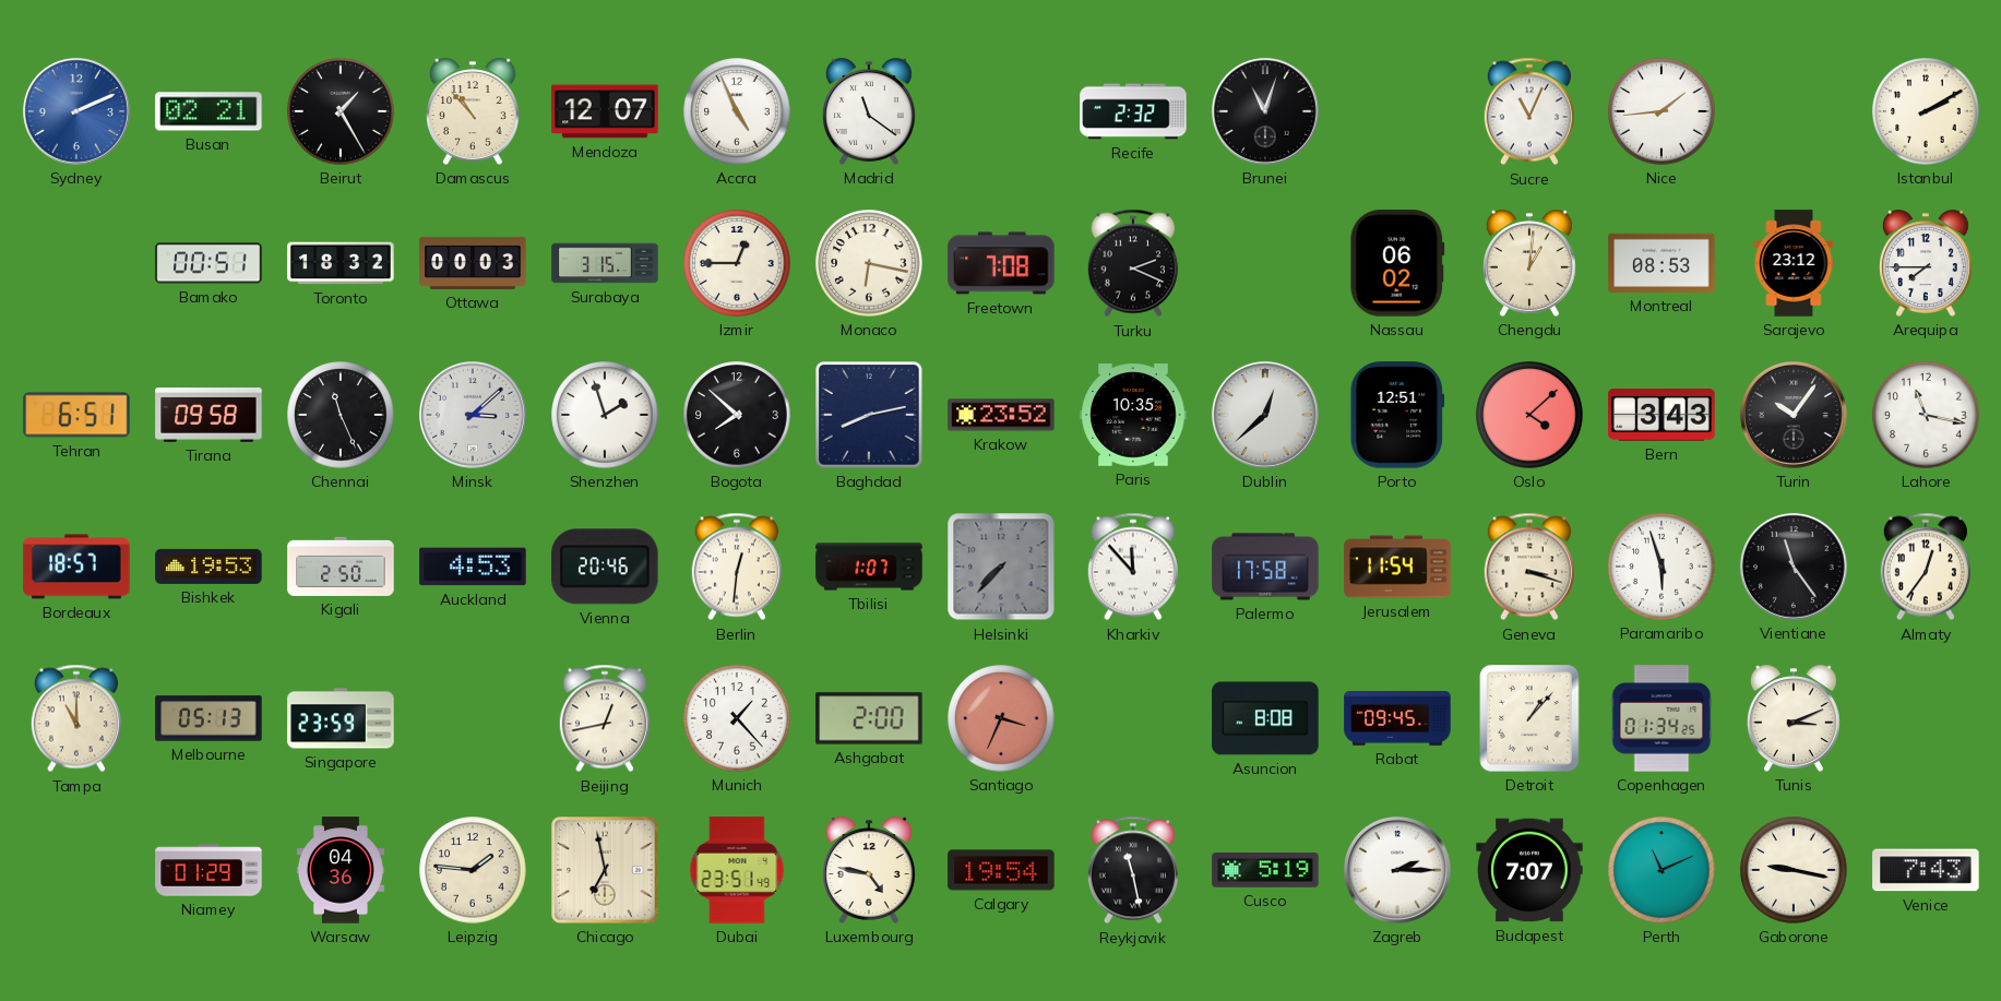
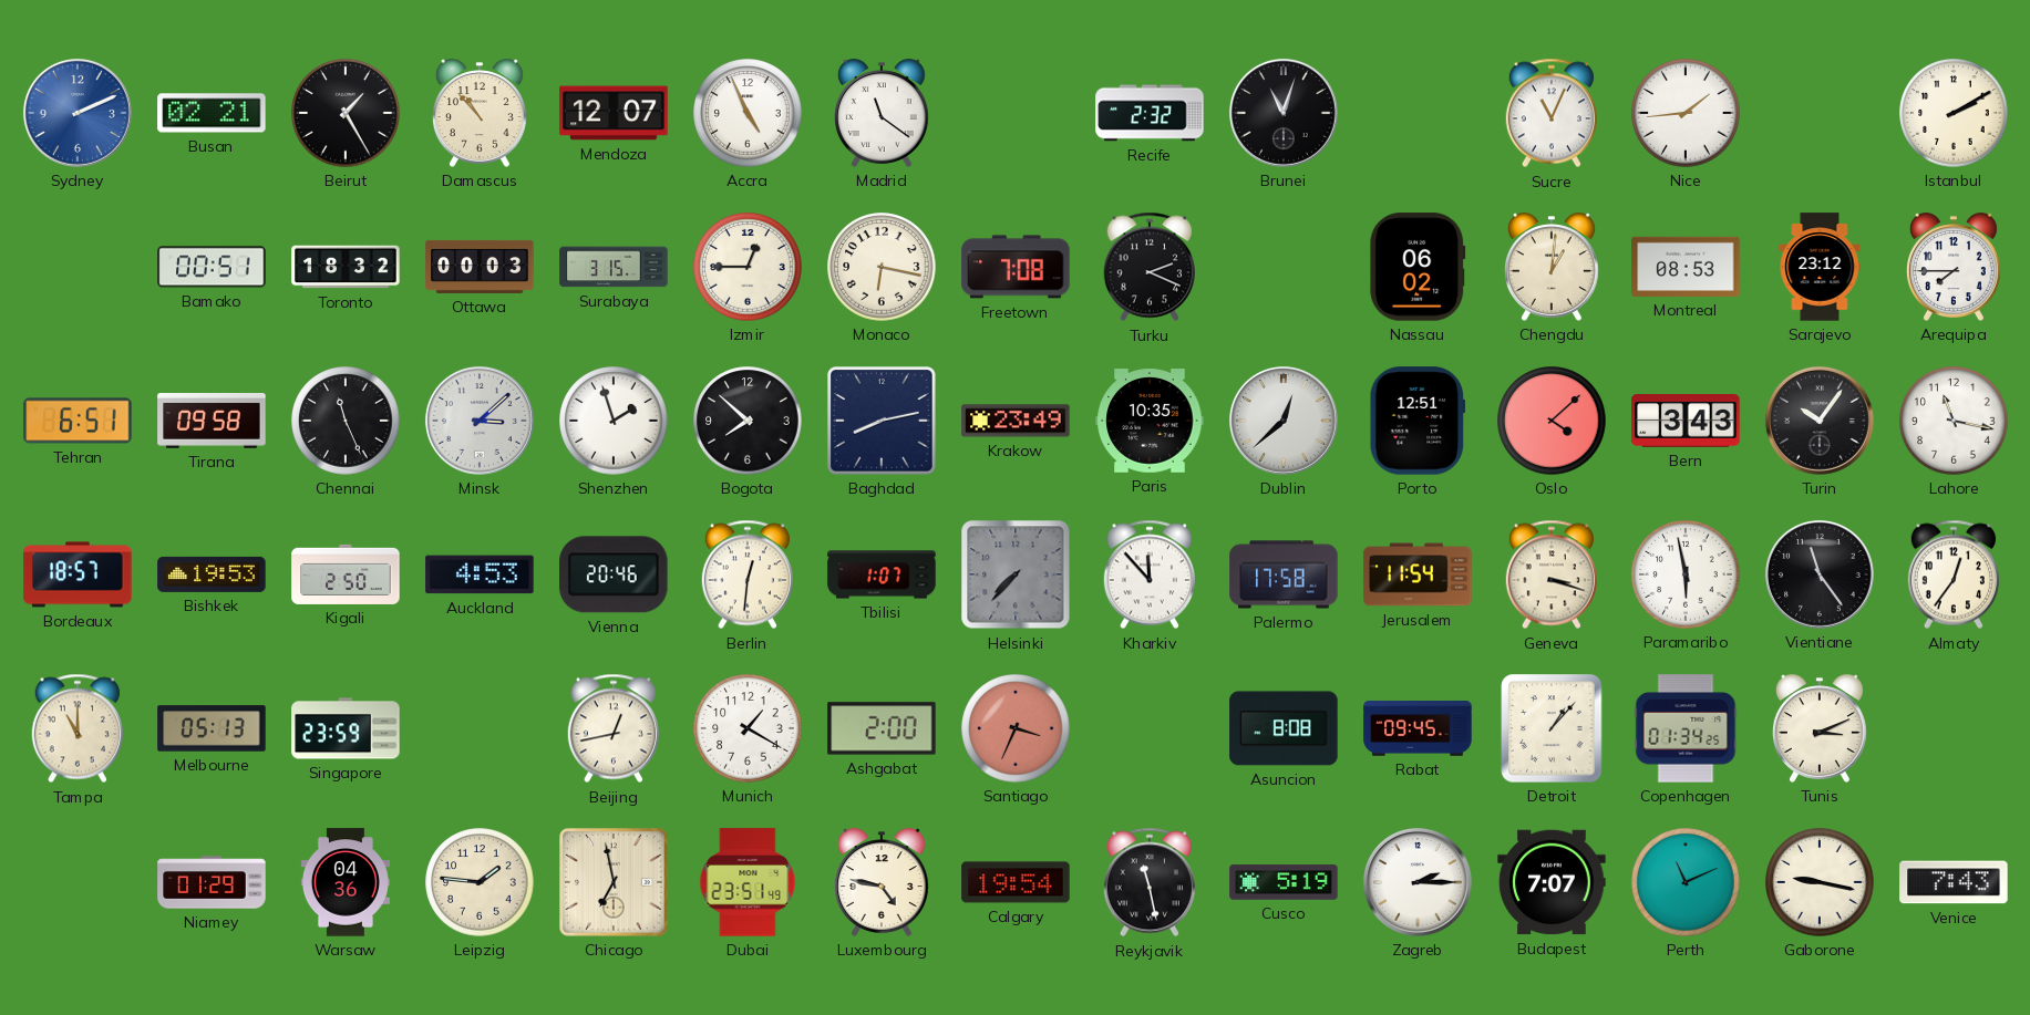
Krakow: 23:52 -> 23:49 (1016, 421)
Paramaribo: 5:57 -> 5:58 (1686, 574)
Munich: 1:23 -> 1:20 (748, 728)
